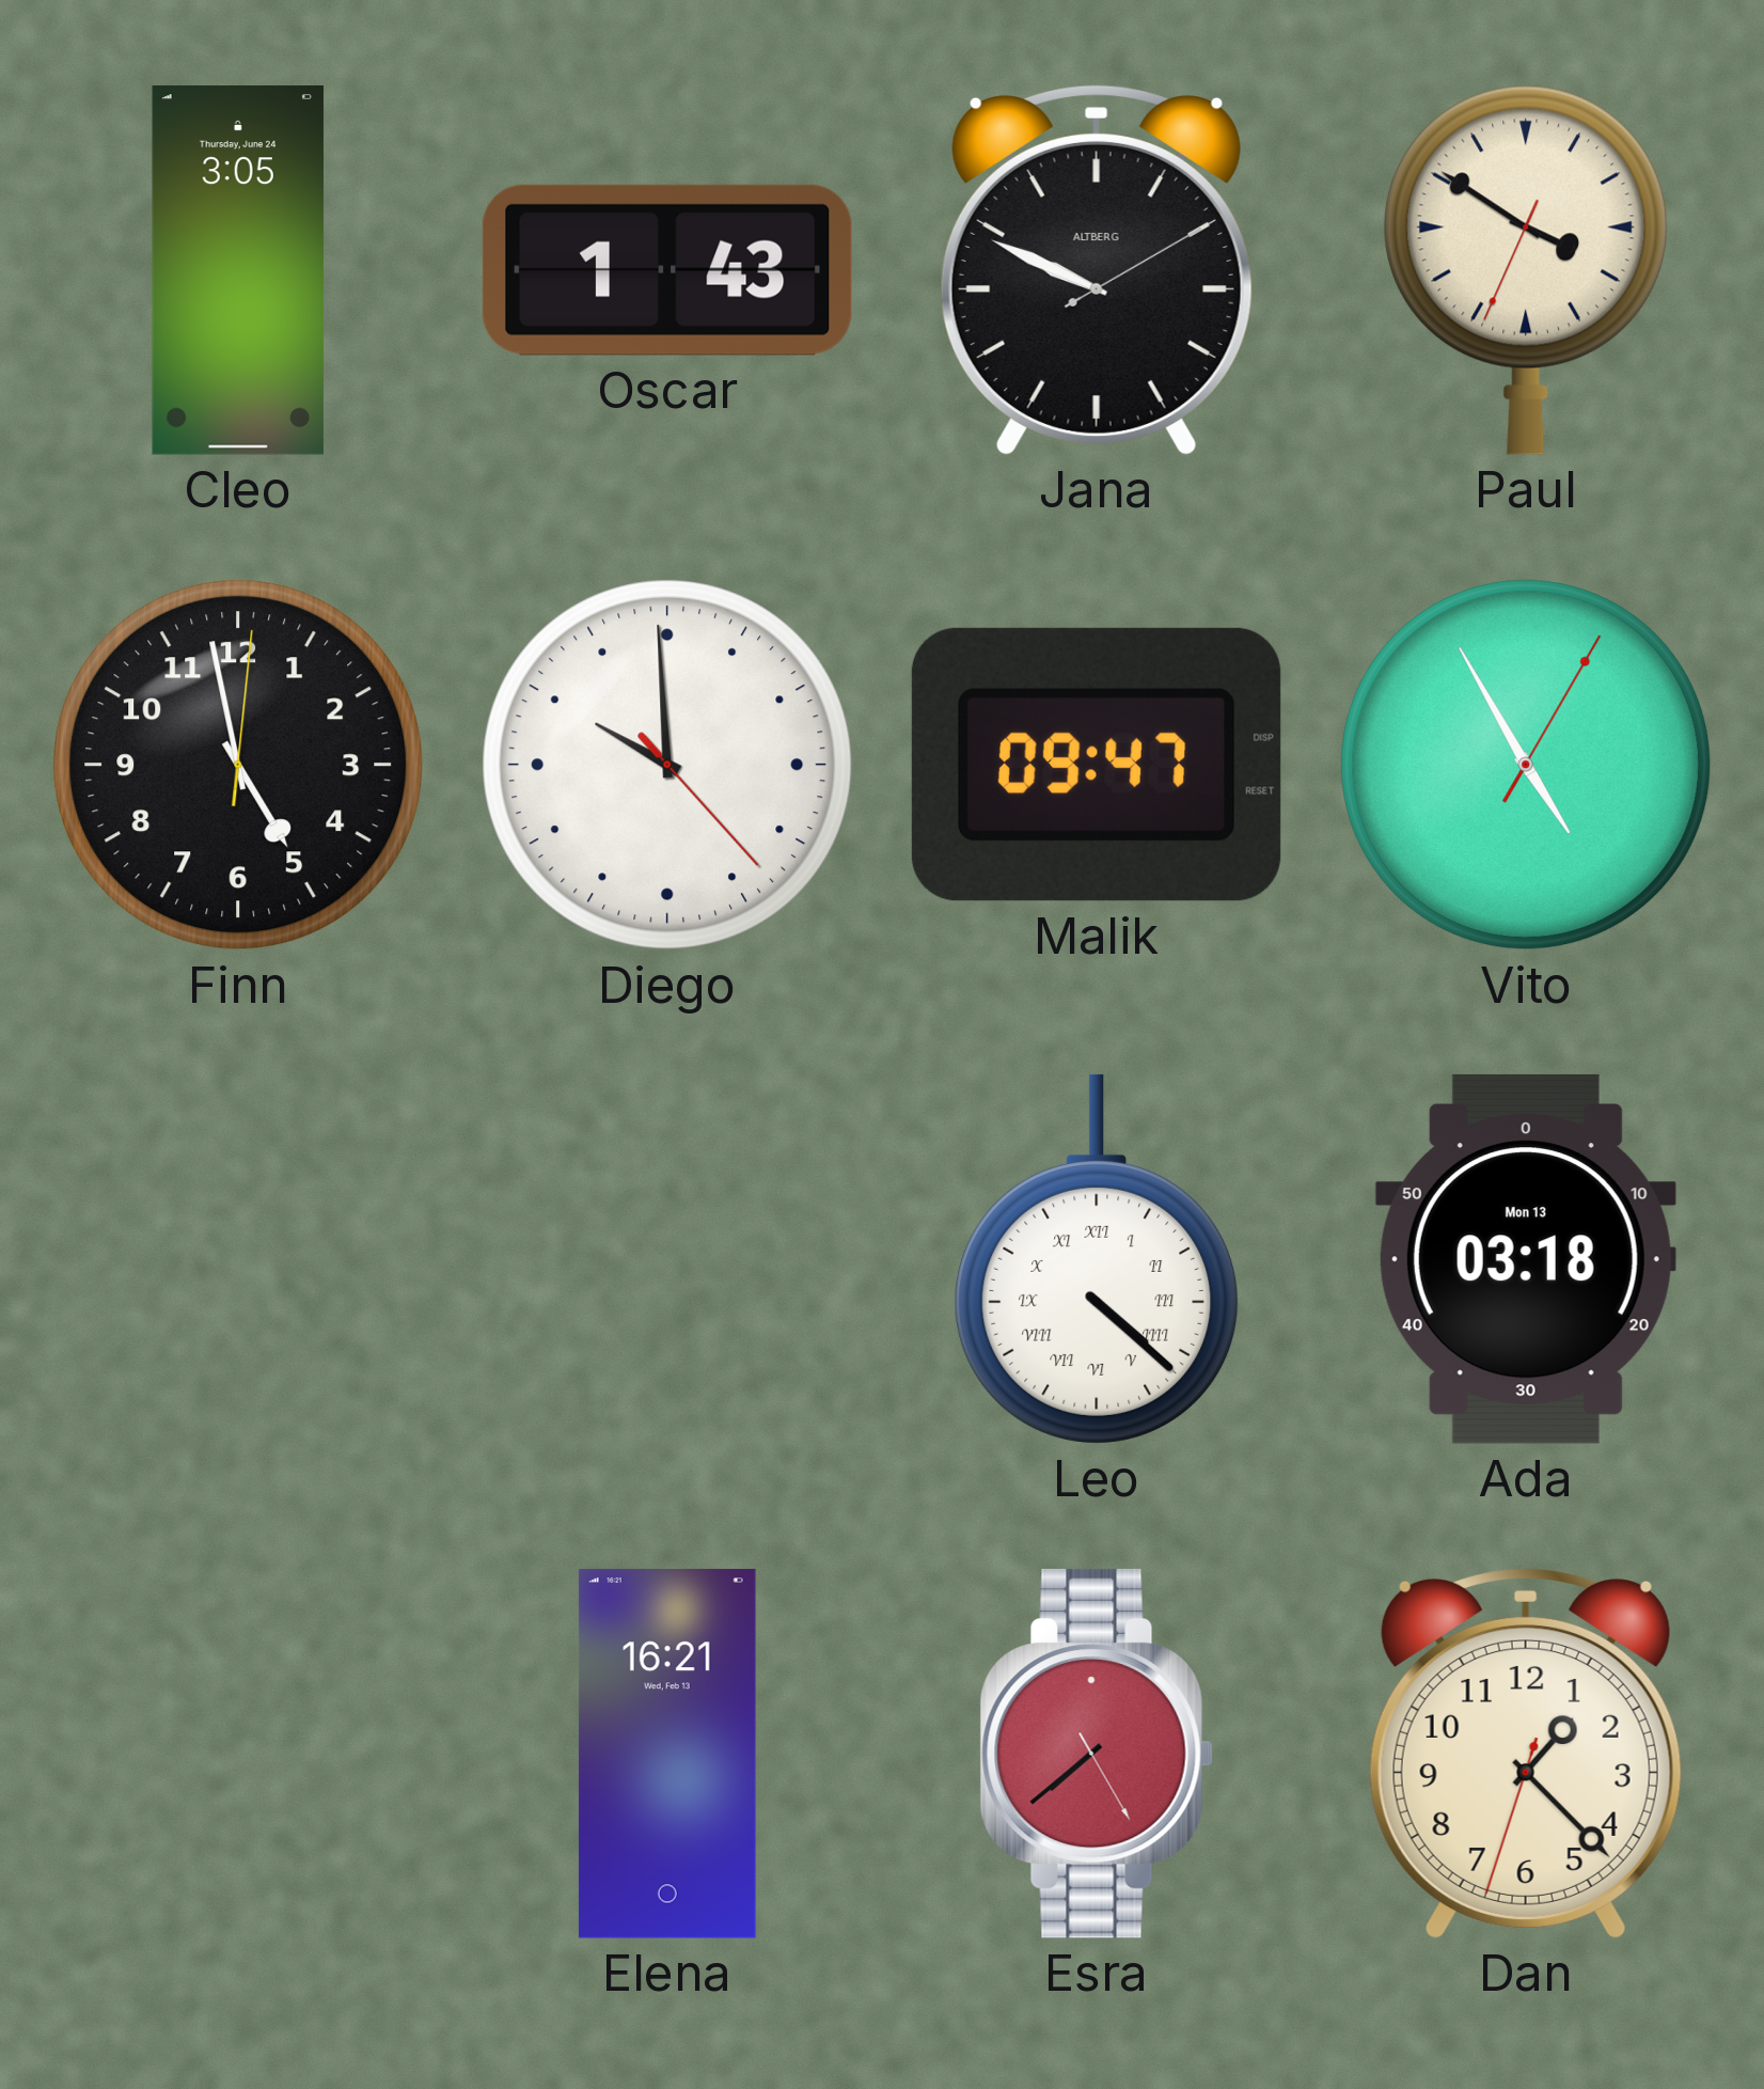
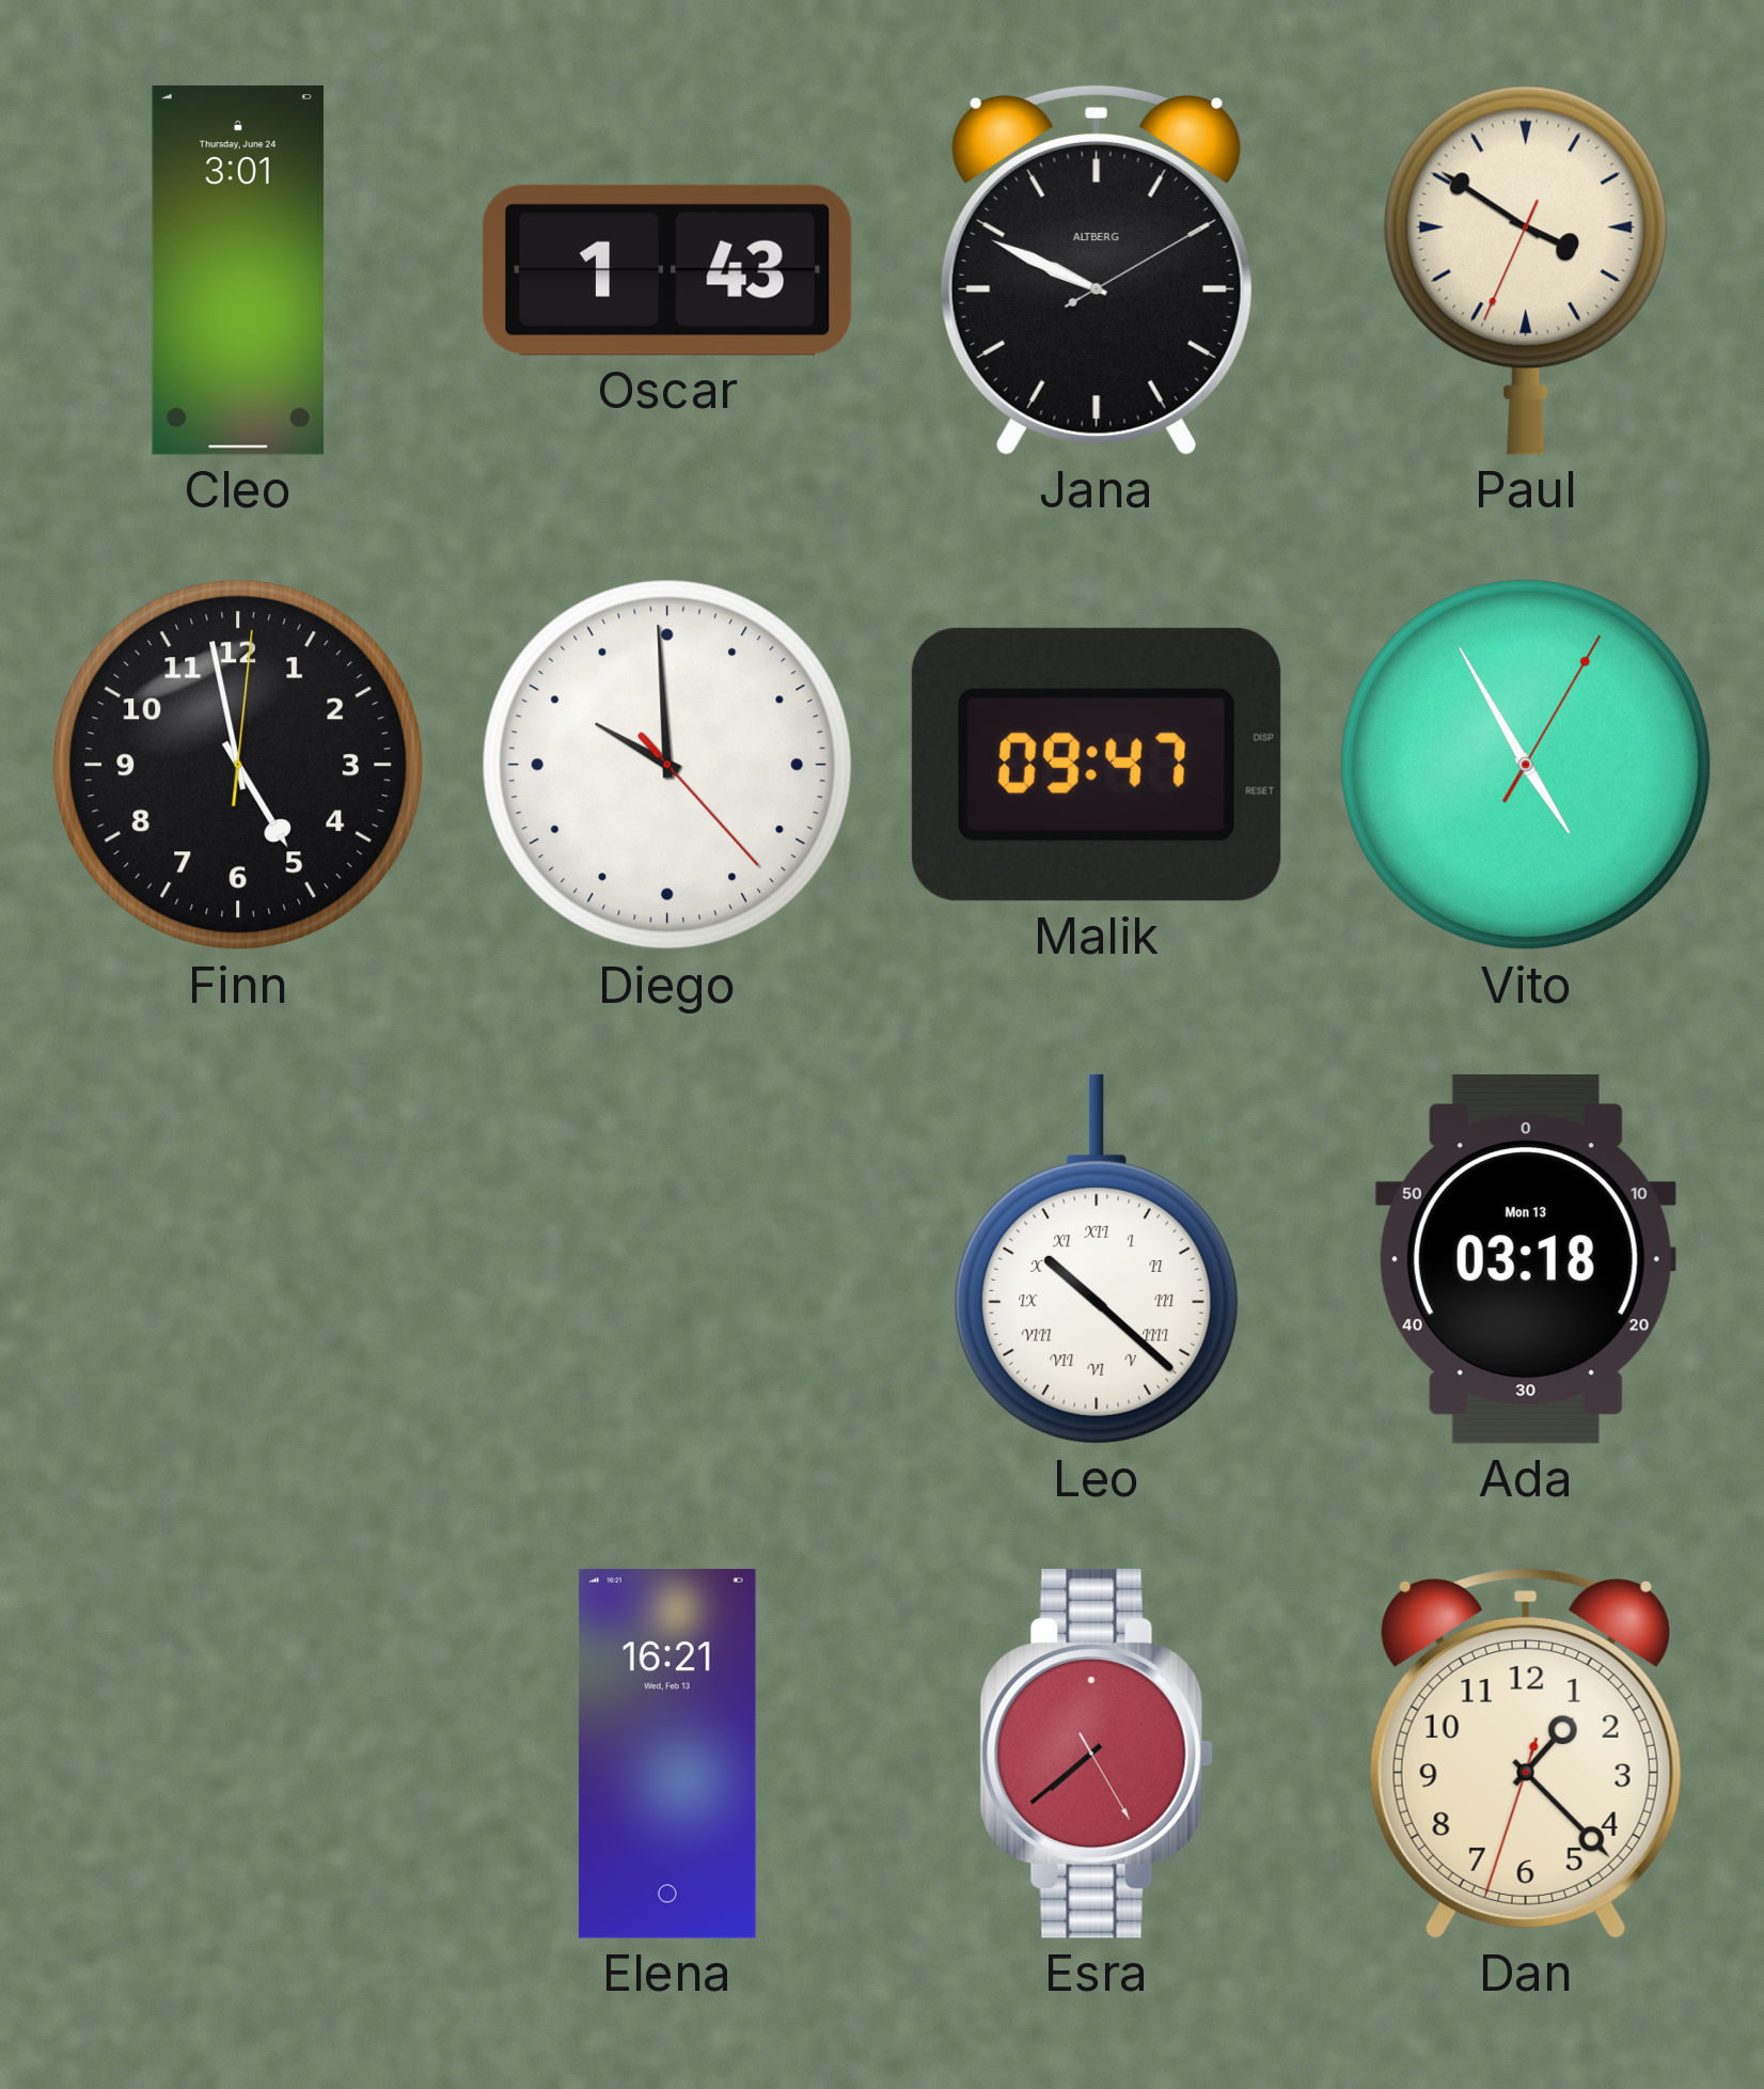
Cleo: 3:05 -> 3:01 (238, 271)
Leo: 4:22 -> 10:22 (1097, 1259)
